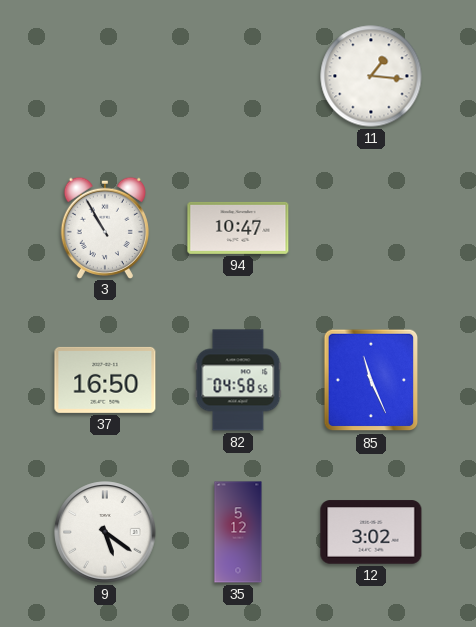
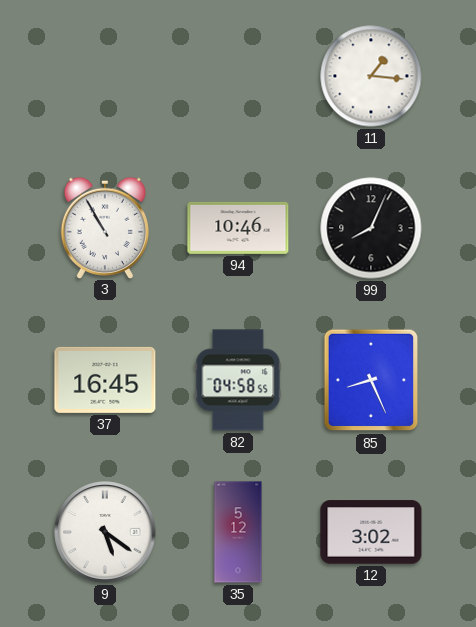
94: 10:47 -> 10:46 (238, 228)
99: none -> 8:04 (371, 228)
37: 16:50 -> 16:45 (105, 380)
85: 11:26 -> 8:26 (371, 380)
